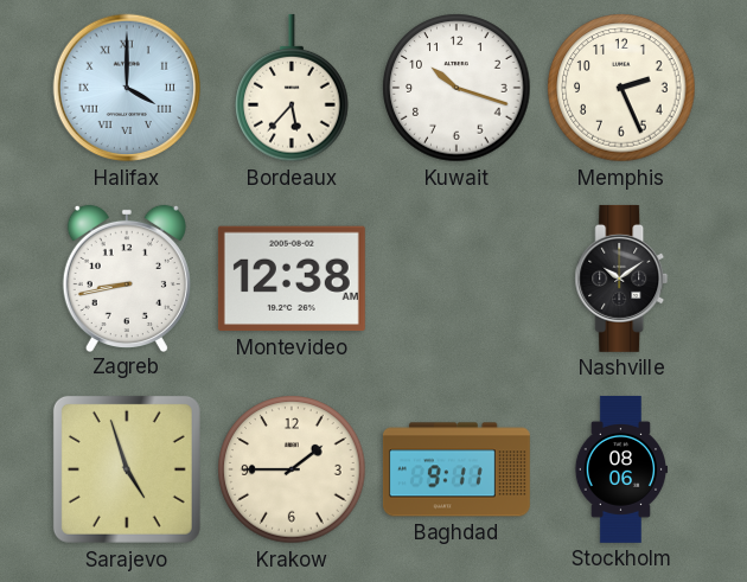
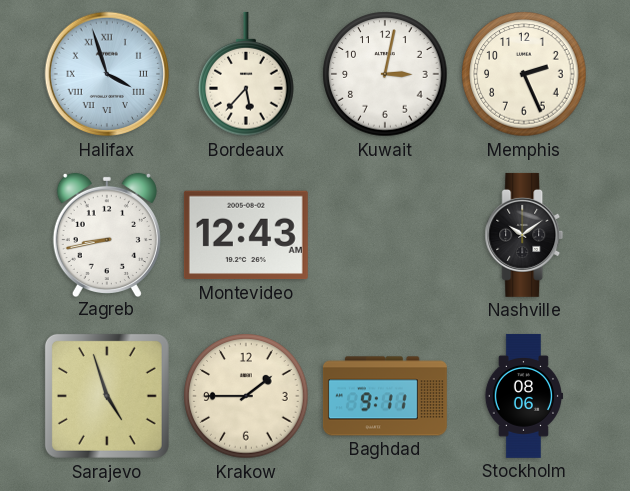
Halifax: 4:00 -> 3:57 (107, 74)
Kuwait: 10:18 -> 3:02 (385, 74)
Montevideo: 12:38 -> 12:43 (246, 235)
